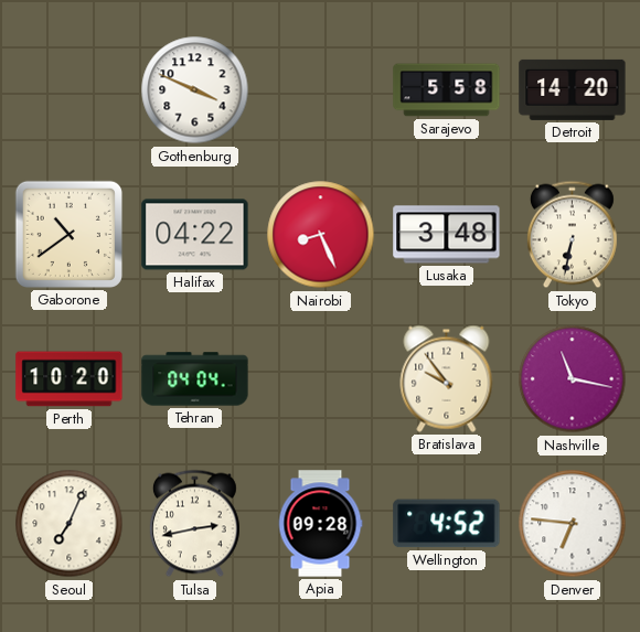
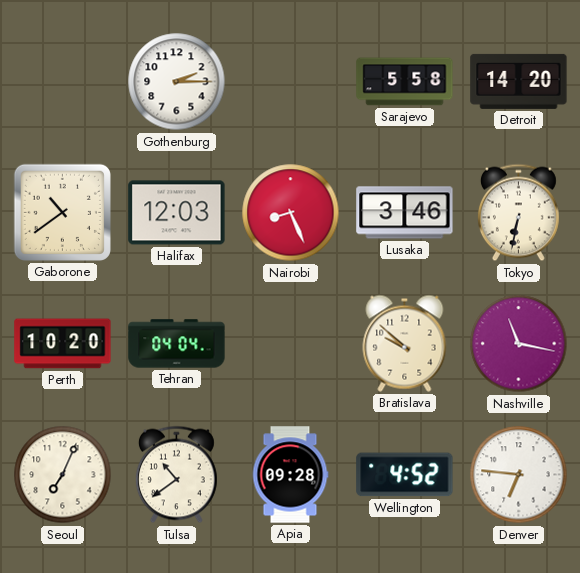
Gothenburg: 3:49 -> 2:15 (177, 82)
Halifax: 04:22 -> 12:03 (177, 213)
Lusaka: 3:48 -> 3:46 (405, 213)
Bratislava: 9:54 -> 9:52 (405, 343)
Tulsa: 2:43 -> 10:39 (176, 475)
